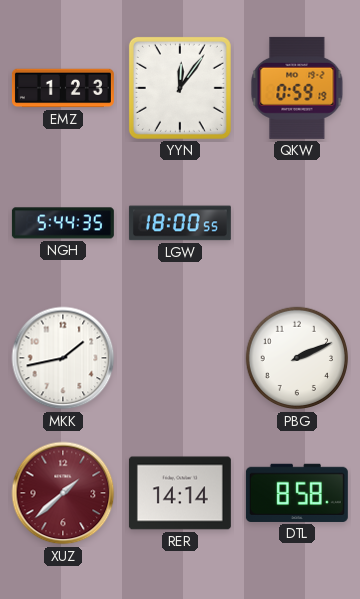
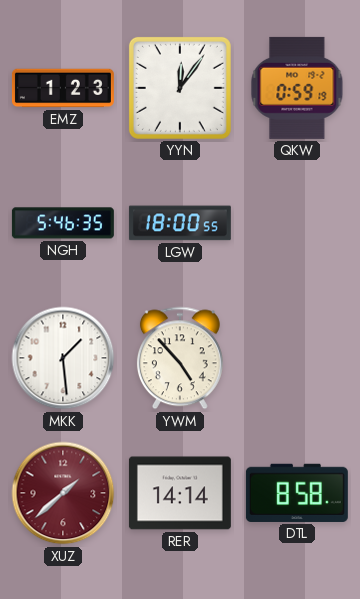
NGH: 5:44 -> 5:46 (63, 223)
MKK: 1:43 -> 1:29 (63, 358)
YWM: none -> 4:53 (180, 358)
PBG: 2:11 -> none (297, 358)
